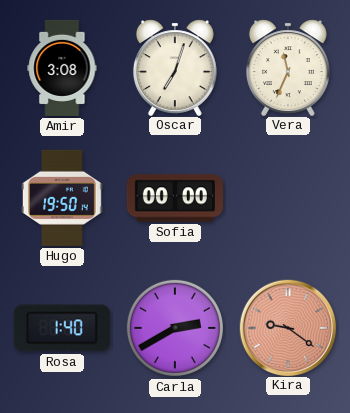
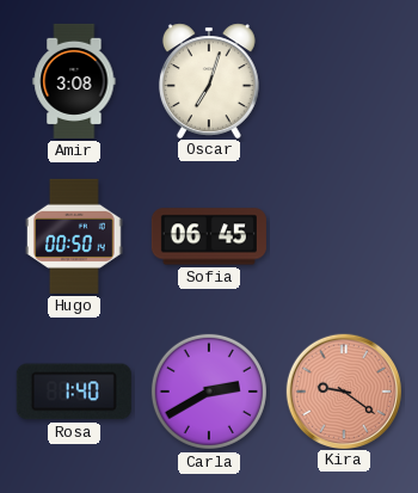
Vera: 11:34 -> none (288, 67)
Hugo: 19:50 -> 00:50 (75, 236)
Sofia: 00:00 -> 06:45 (209, 236)
